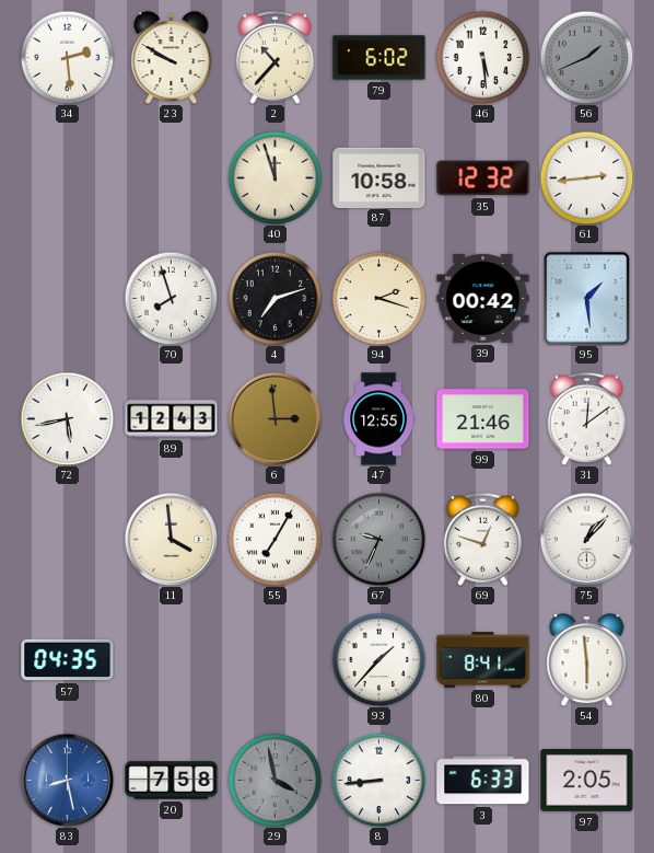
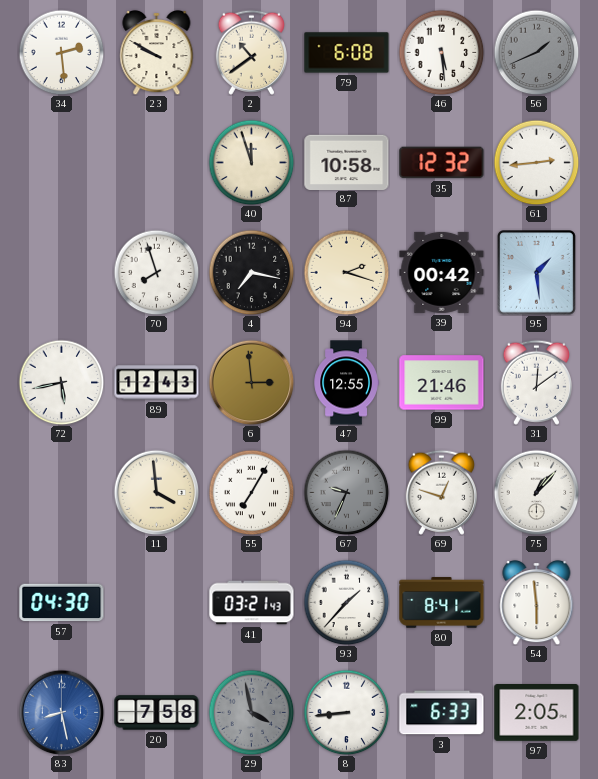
2: 10:37 -> 10:39 (251, 52)
79: 6:02 -> 6:08 (347, 53)
4: 7:12 -> 7:17 (251, 272)
57: 04:35 -> 04:30 (62, 603)
41: none -> 03:21 (252, 603)
